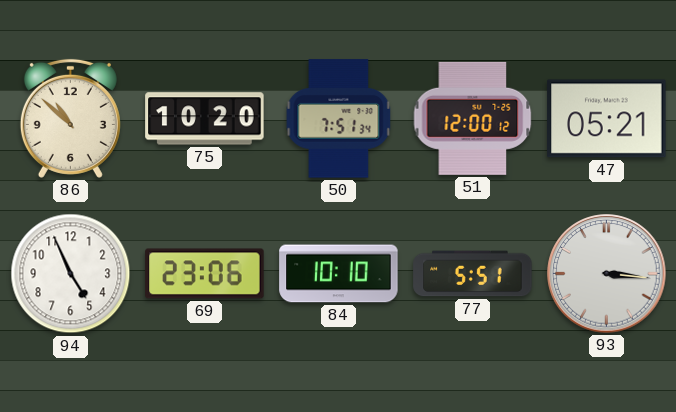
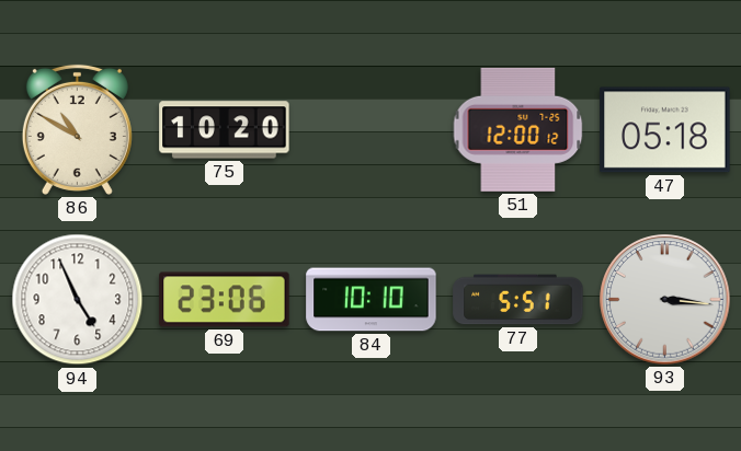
86: 10:52 -> 10:50 (77, 129)
50: 7:51 -> none (339, 119)
47: 05:21 -> 05:18 (665, 130)
